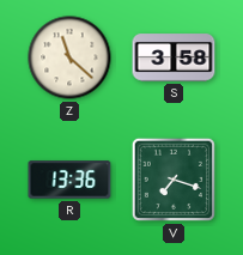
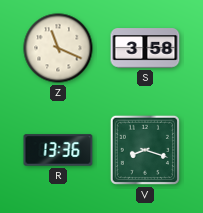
Z: 11:22 -> 11:19 (58, 48)
V: 7:18 -> 8:18 (145, 150)
